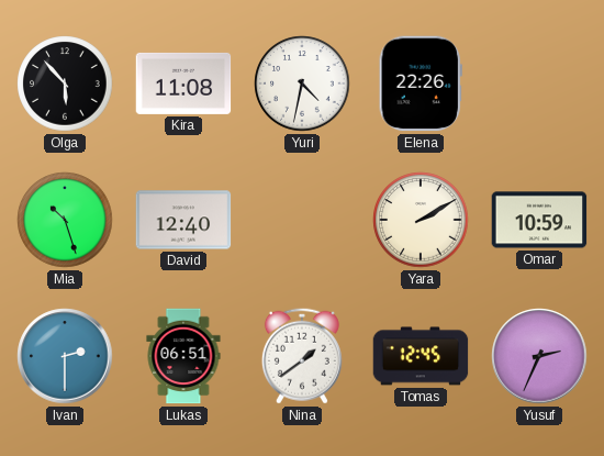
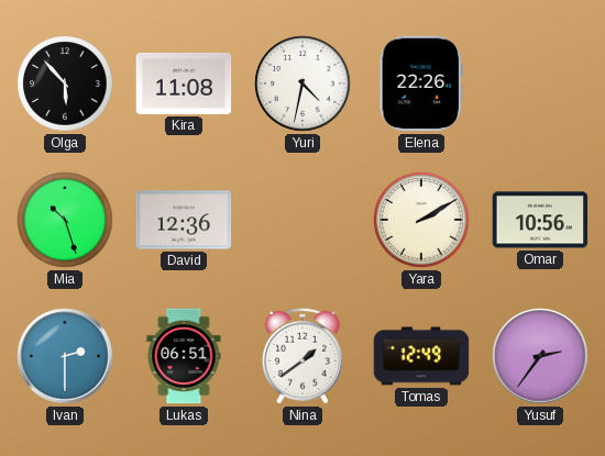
David: 12:40 -> 12:36 (184, 220)
Omar: 10:59 -> 10:56 (540, 220)
Tomas: 12:45 -> 12:49 (421, 356)
Yusuf: 2:34 -> 2:36 (540, 356)
